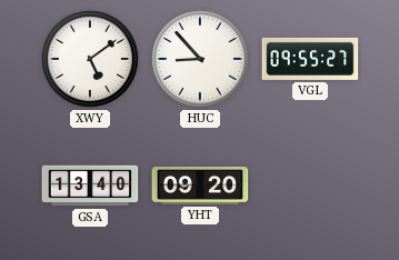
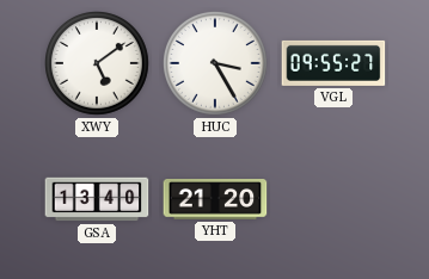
HUC: 8:53 -> 3:25 (216, 64)
YHT: 09:20 -> 21:20 (215, 200)
